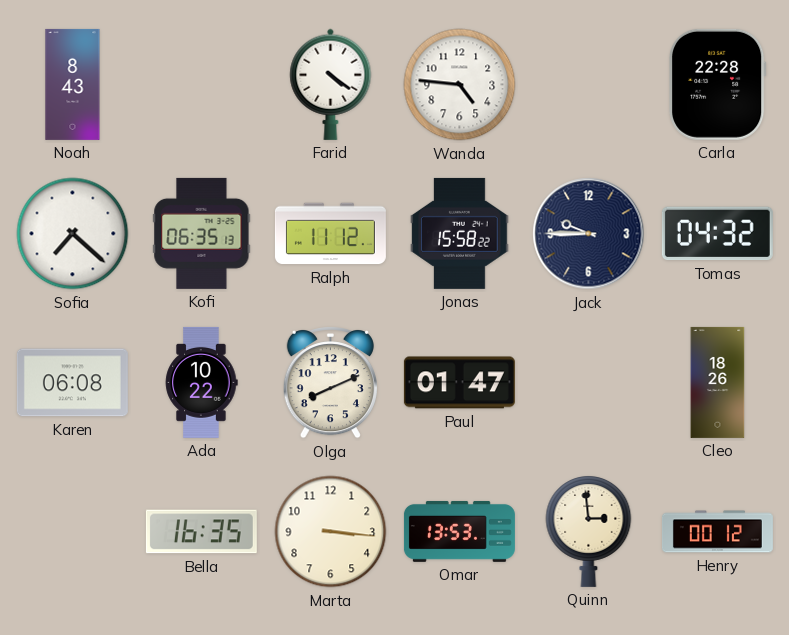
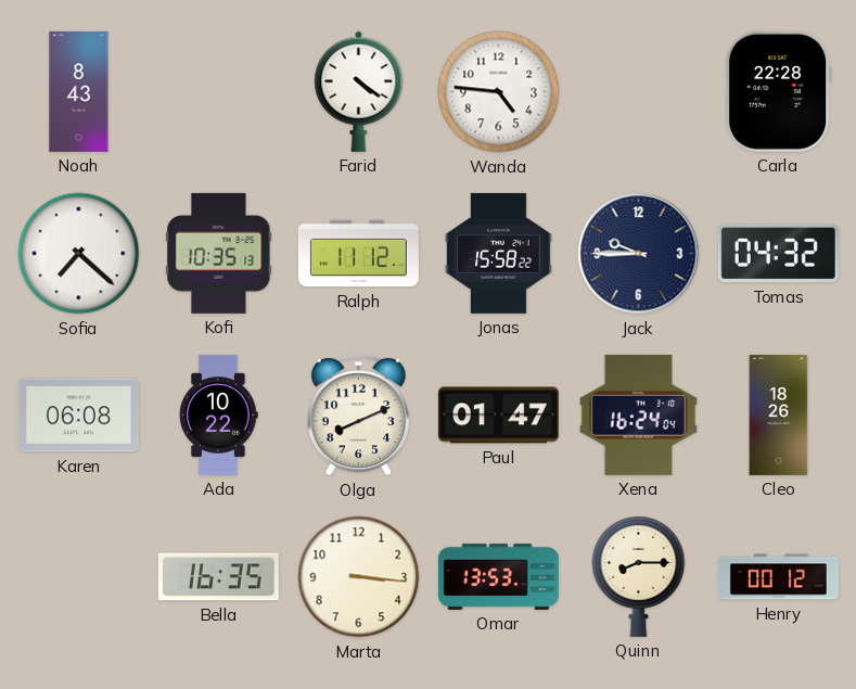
Kofi: 06:35 -> 10:35 (219, 253)
Xena: none -> 16:24 (638, 414)
Quinn: 2:59 -> 8:15 (639, 577)
